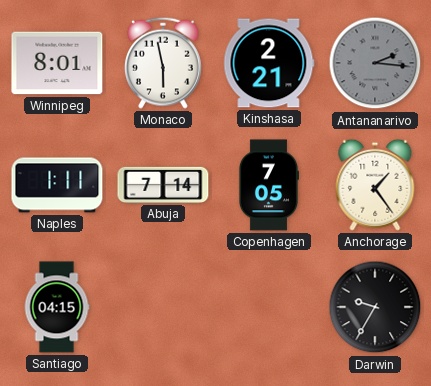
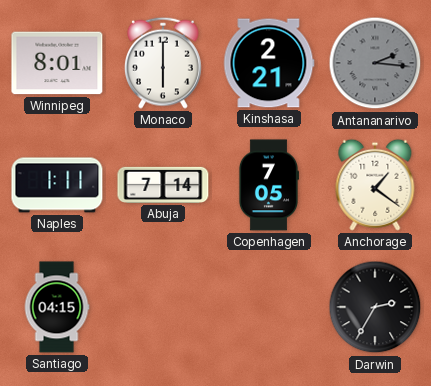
Monaco: 5:58 -> 6:00 (163, 63)
Anchorage: 1:24 -> 1:21 (375, 185)
Darwin: 9:35 -> 2:35 (375, 307)
